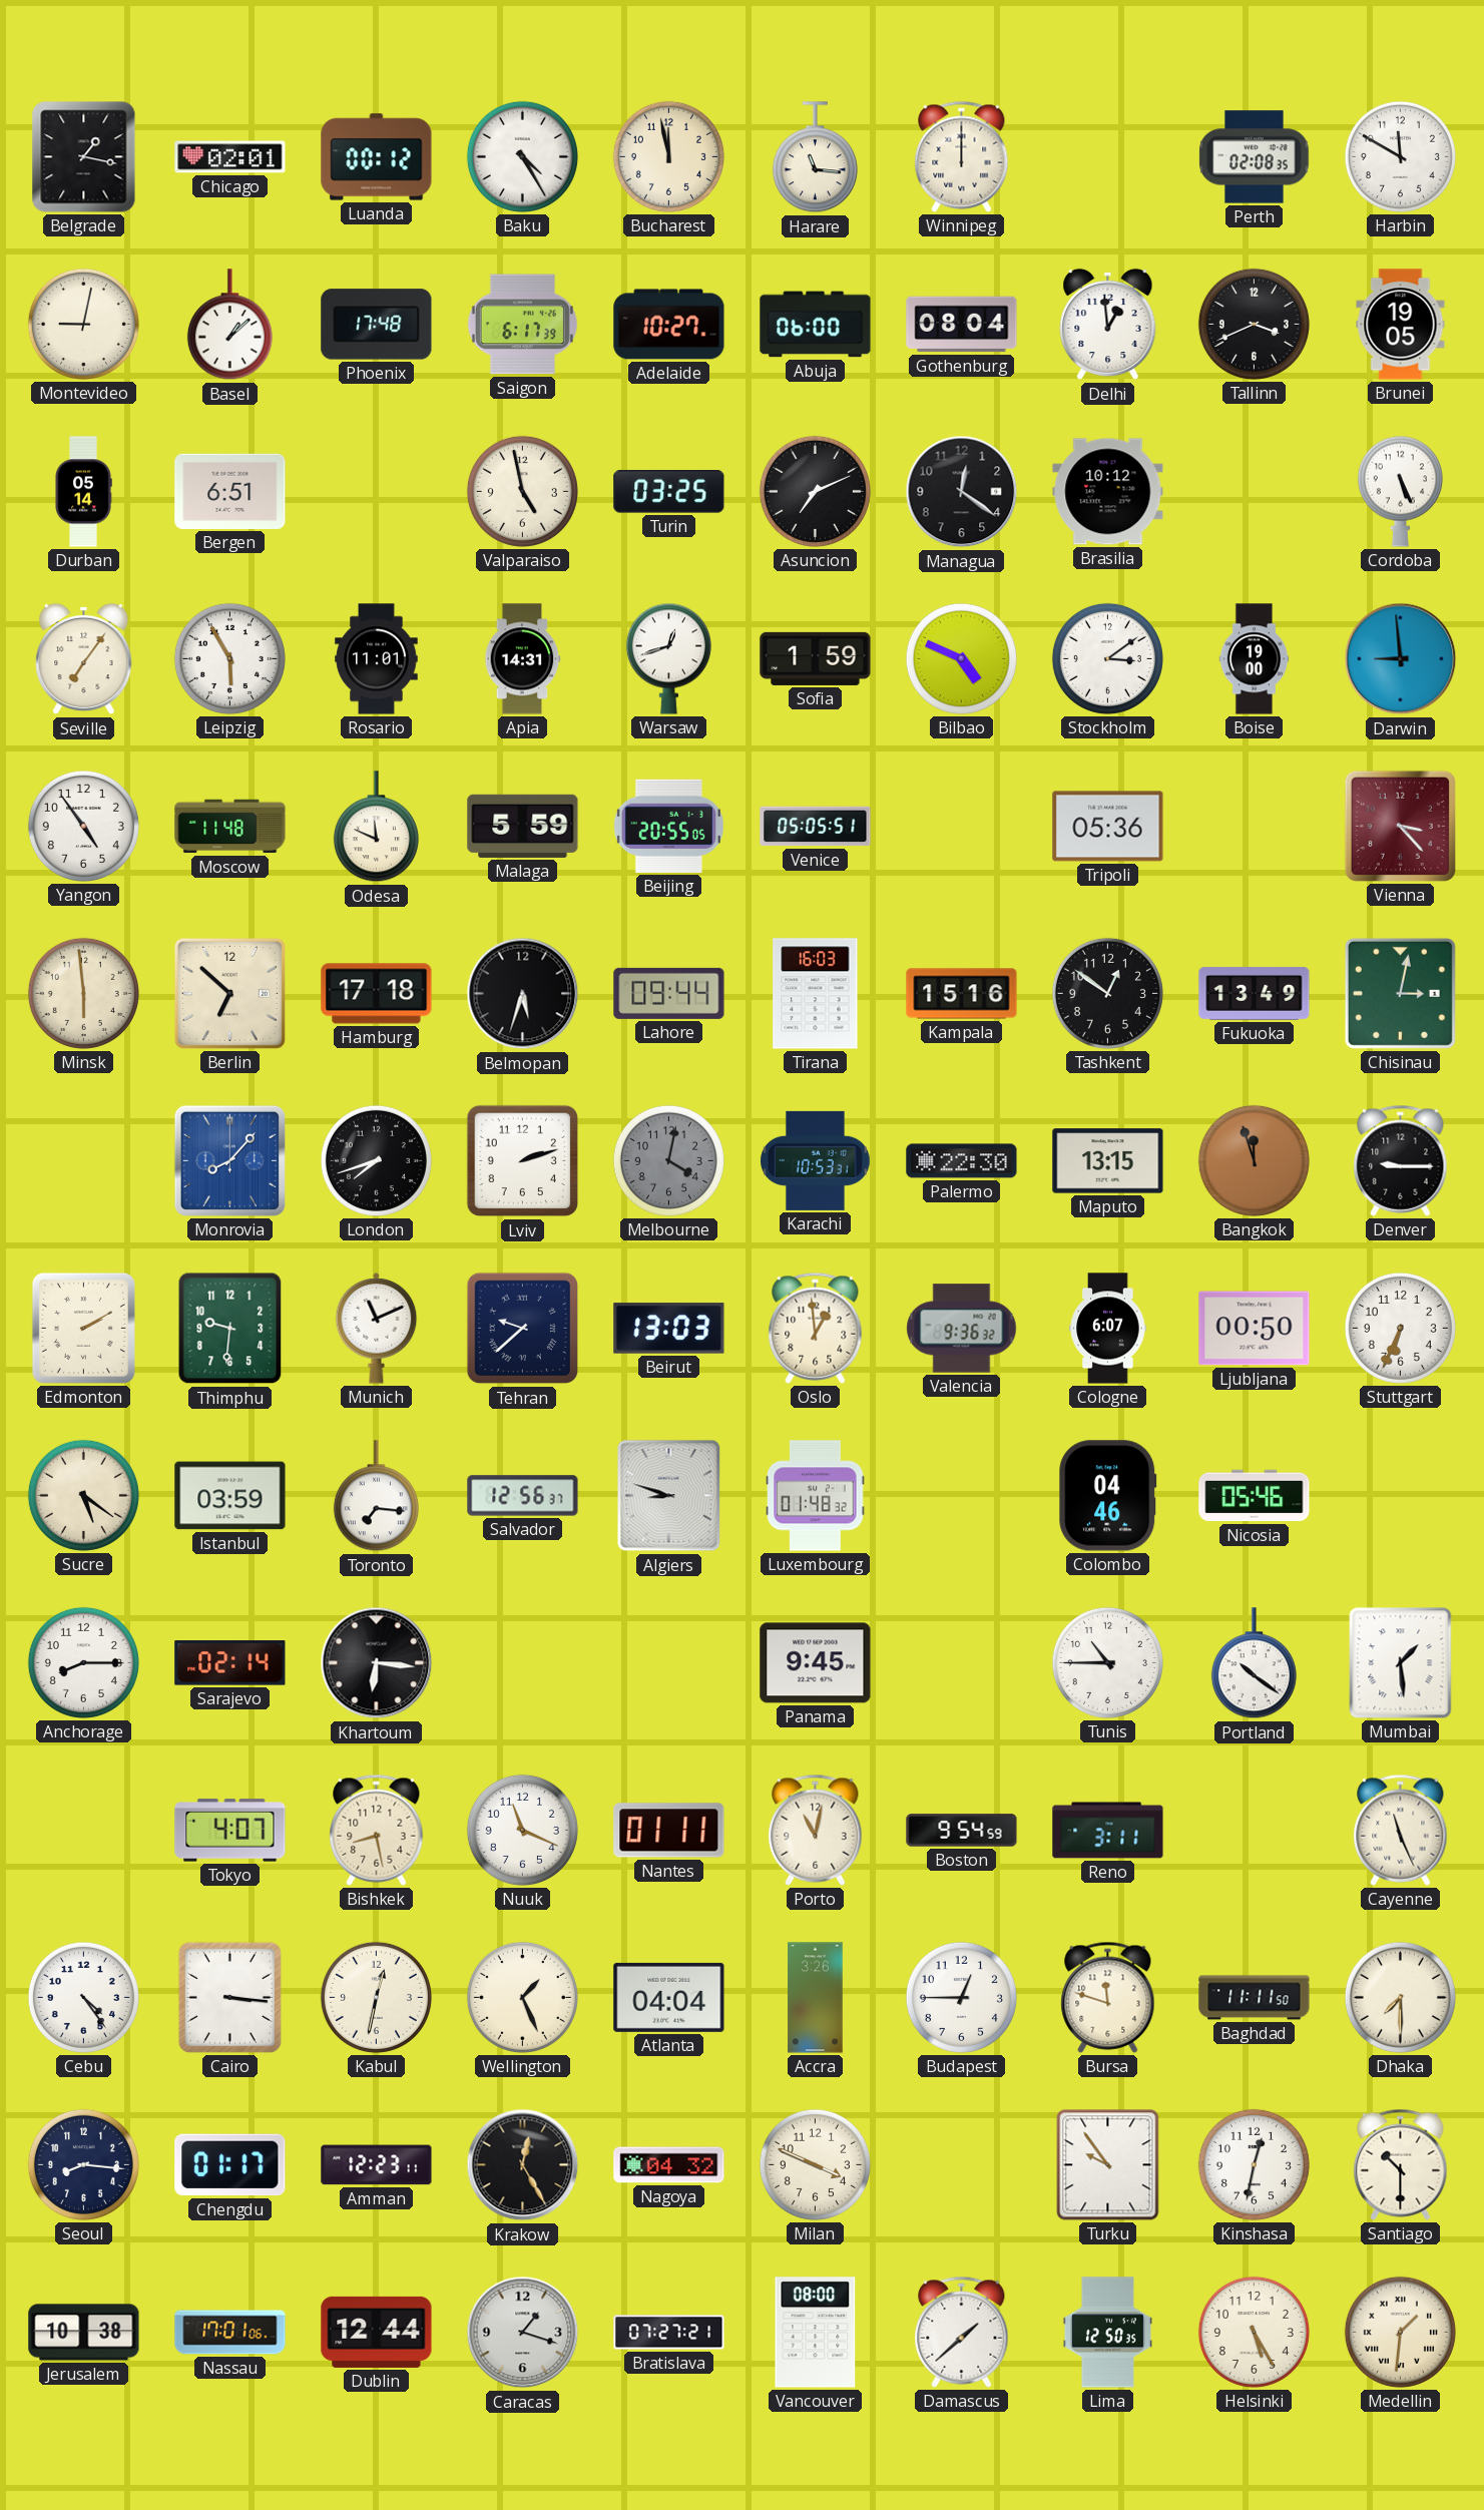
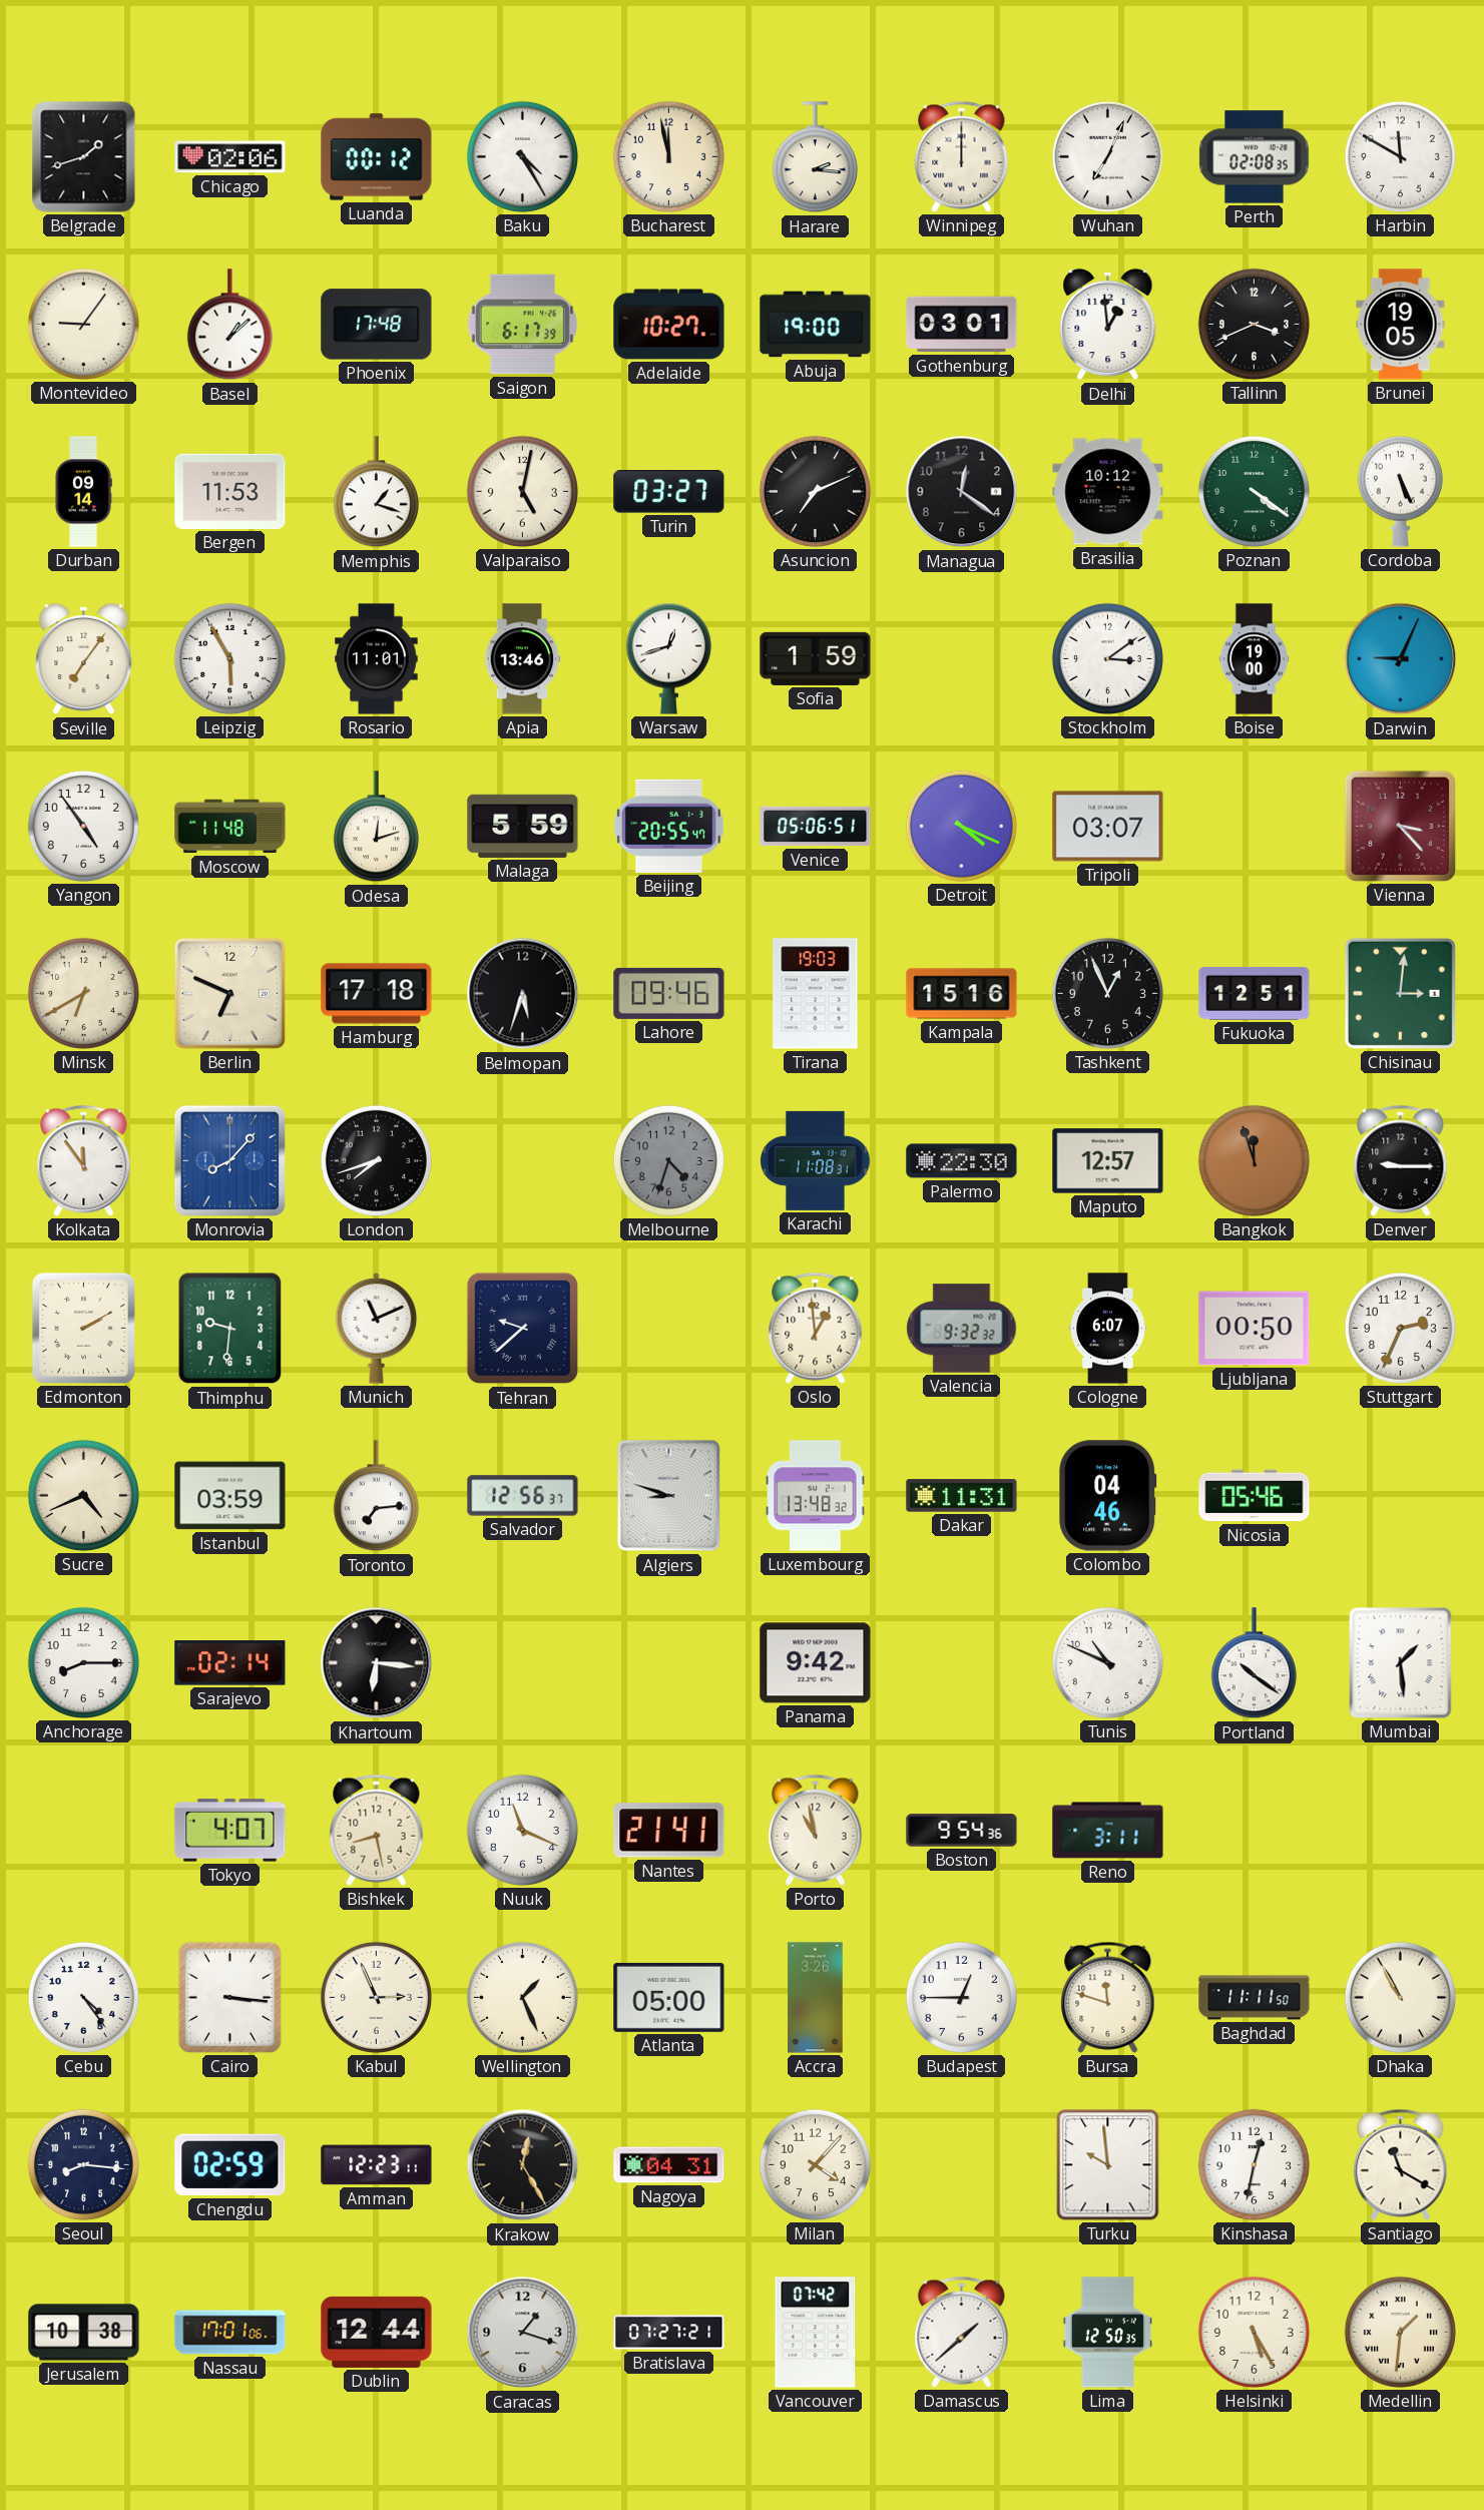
Belgrade: 1:17 -> 1:42 (84, 157)
Chicago: 02:01 -> 02:06 (230, 157)
Harare: 11:16 -> 2:16 (815, 157)
Wuhan: none -> 7:04 (1107, 156)
Montevideo: 9:02 -> 9:06 (83, 324)
Abuja: 06:00 -> 19:00 (816, 325)
Gothenburg: 08:04 -> 03:01 (962, 325)
Durban: 05:14 -> 09:14 (83, 492)
Bergen: 6:51 -> 11:53 (230, 491)
Memphis: none -> 1:18 (376, 492)
Valparaiso: 4:58 -> 5:02 (522, 491)
Turin: 03:25 -> 03:27 (669, 492)
Poznan: none -> 4:21 (1254, 491)
Apia: 14:31 -> 13:46 (522, 659)
Bilbao: 4:49 -> none (961, 658)
Darwin: 8:59 -> 9:04 (1401, 659)
Odesa: 11:49 -> 12:12 (376, 827)
Beijing: 20:55:05 -> 20:55:47 (668, 826)
Venice: 05:05 -> 05:06 (816, 827)
Detroit: none -> 4:19 (961, 826)
Tripoli: 05:36 -> 03:07 (1108, 827)
Minsk: 5:59 -> 6:40 (83, 993)
Berlin: 6:52 -> 6:49 (229, 993)
Lahore: 09:44 -> 09:46 (669, 993)
Tirana: 16:03 -> 19:03 (816, 994)
Tashkent: 12:51 -> 12:56 (1107, 993)
Fukuoka: 13:49 -> 12:51 (1255, 993)
Chisinau: 3:02 -> 3:01 (1400, 993)
Kolkata: none -> 11:54 (84, 1160)
Lviv: 2:12 -> none (523, 1161)
Melbourne: 4:02 -> 4:33 (668, 1160)
Karachi: 10:53 -> 11:08 (816, 1160)
Maputo: 13:15 -> 12:57 (1108, 1161)
Beirut: 13:03 -> none (669, 1329)
Valencia: 9:36 -> 9:32 (962, 1329)
Stuttgart: 6:34 -> 2:34 (1400, 1328)
Sucre: 5:21 -> 4:41 (83, 1495)
Toronto: 7:16 -> 7:14 (376, 1496)
Luxembourg: 01:48 -> 13:48 (816, 1496)
Dakar: none -> 11:31 (962, 1496)
Panama: 9:45 -> 9:42 (816, 1663)
Tunis: 10:45 -> 10:49 (1107, 1662)
Nantes: 01:11 -> 21:41 (669, 1831)
Porto: 11:02 -> 10:58 (816, 1830)
Boston: 9:54:59 -> 9:54:36 (962, 1831)
Cayenne: 11:26 -> none (1401, 1830)
Kabul: 12:32 -> 2:56 (376, 1997)
Atlanta: 04:04 -> 05:00 (669, 1997)
Dhaka: 7:30 -> 10:55 (1400, 1997)
Chengdu: 01:17 -> 02:59 (230, 2165)
Nagoya: 04:32 -> 04:31 (669, 2165)
Milan: 3:49 -> 4:07 (815, 2164)
Turku: 9:54 -> 9:59 (1108, 2165)
Santiago: 10:30 -> 11:20 (1401, 2164)
Vancouver: 08:00 -> 07:42 (816, 2333)
